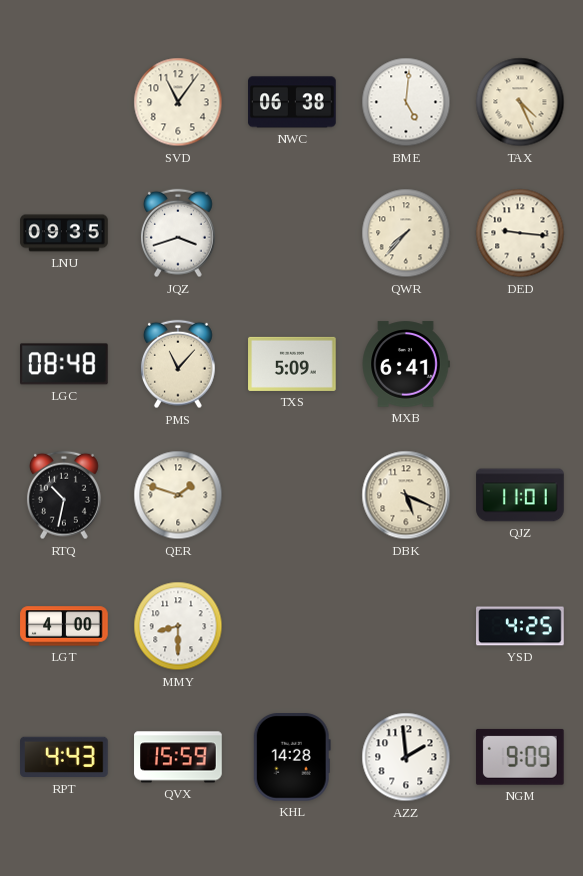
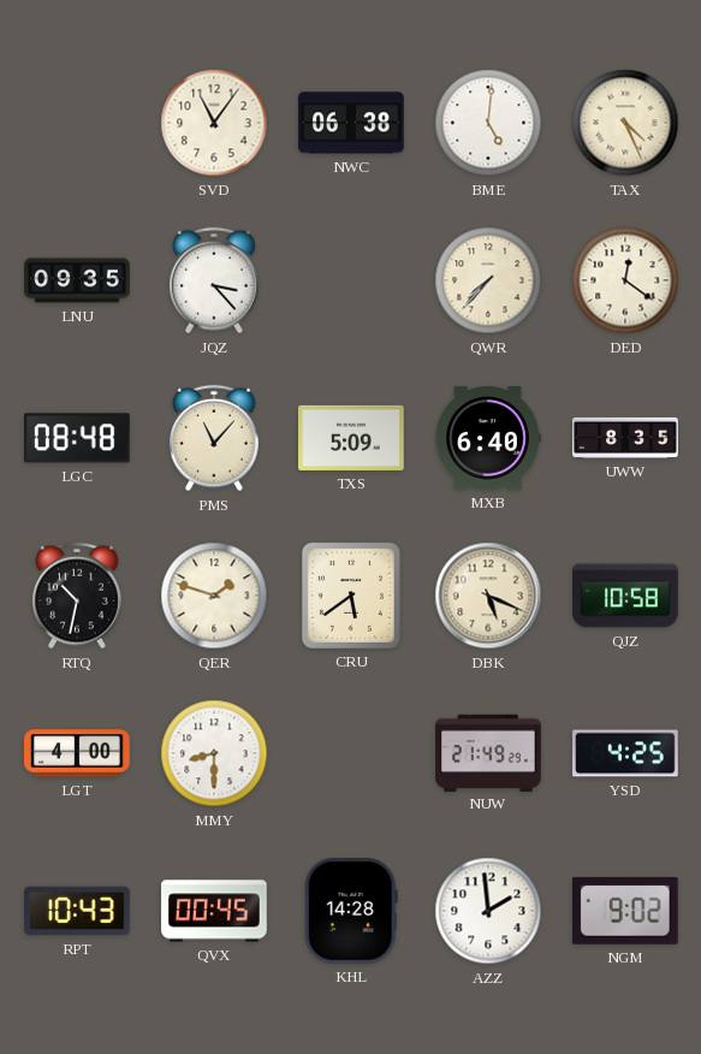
JQZ: 3:42 -> 3:23 (214, 280)
DED: 9:16 -> 12:21 (625, 280)
MXB: 6:41 -> 6:40 (488, 438)
UWW: none -> 8:35 (625, 438)
CRU: none -> 5:39 (351, 596)
QJZ: 11:01 -> 10:58 (625, 596)
NUW: none -> 21:49 (488, 752)
RPT: 4:43 -> 10:43 (77, 911)
QVX: 15:59 -> 00:45 (214, 911)
NGM: 9:09 -> 9:02 (625, 911)
